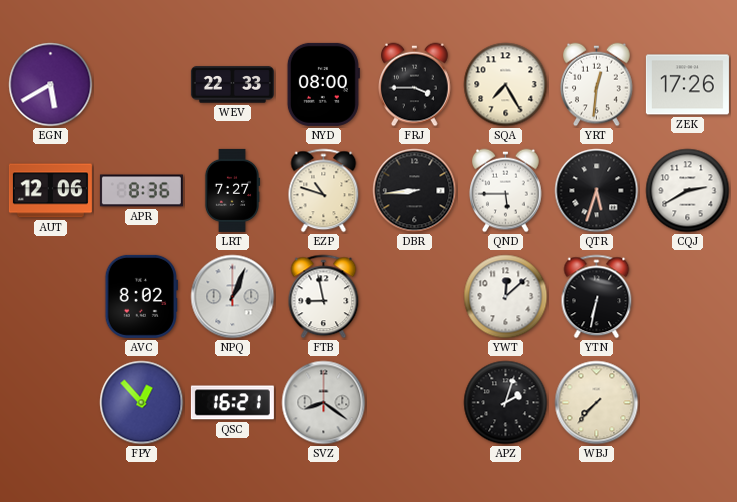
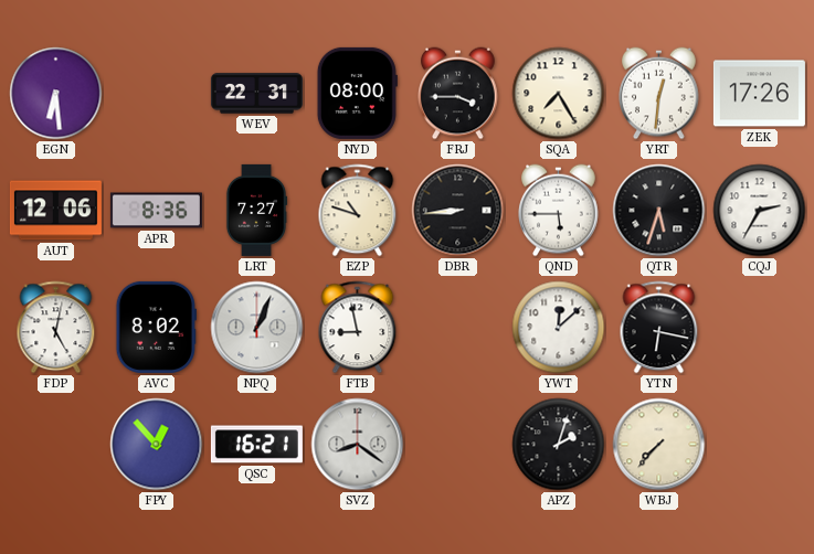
EGN: 5:40 -> 6:29 (56, 94)
WEV: 22:33 -> 22:31 (256, 94)
CQJ: 2:40 -> 2:35 (760, 211)
FDP: none -> 5:02 (56, 328)
YTN: 6:32 -> 6:17 (659, 328)
